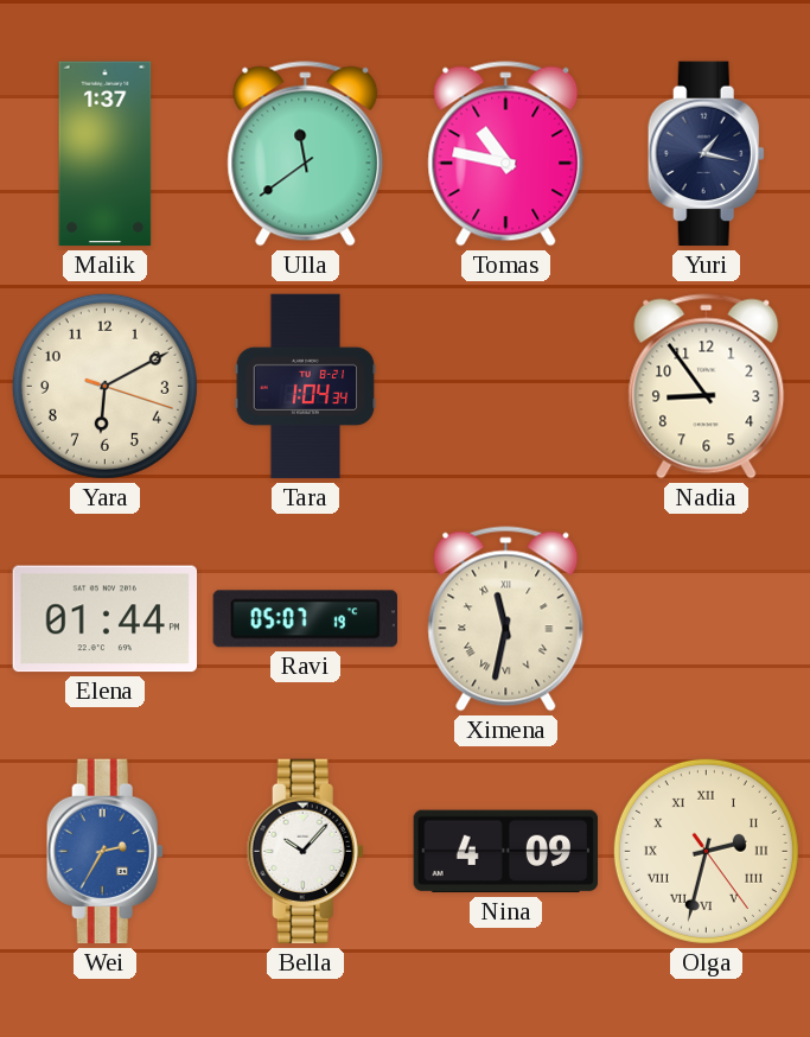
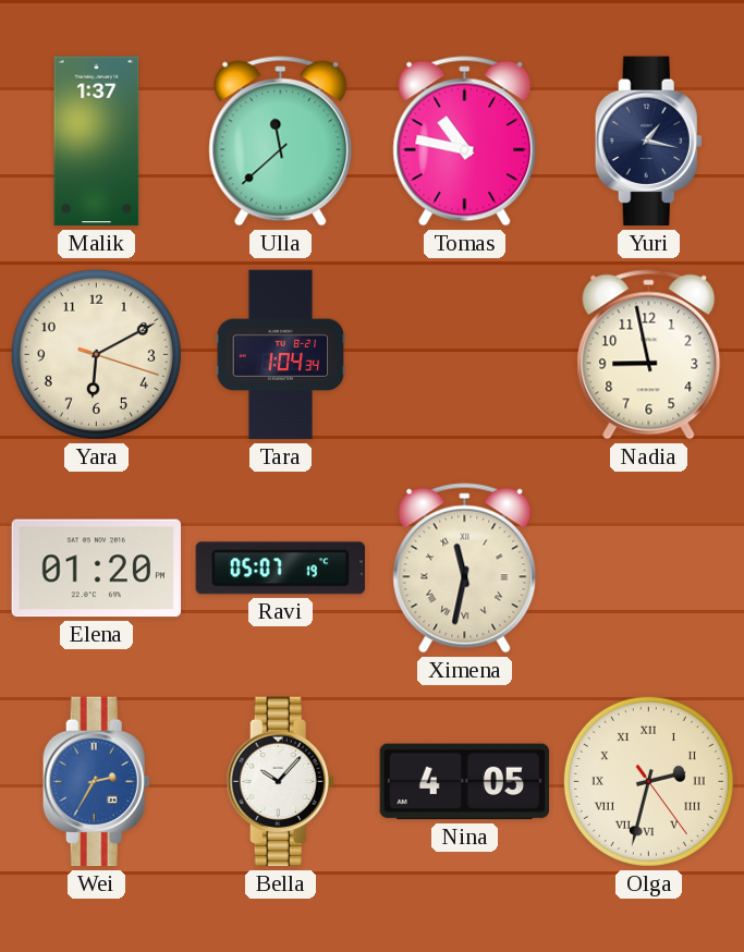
Ulla: 11:39 -> 11:38 (281, 142)
Nadia: 8:54 -> 8:58 (649, 355)
Elena: 01:44 -> 01:20 (96, 569)
Nina: 4:09 -> 4:05 (464, 782)
